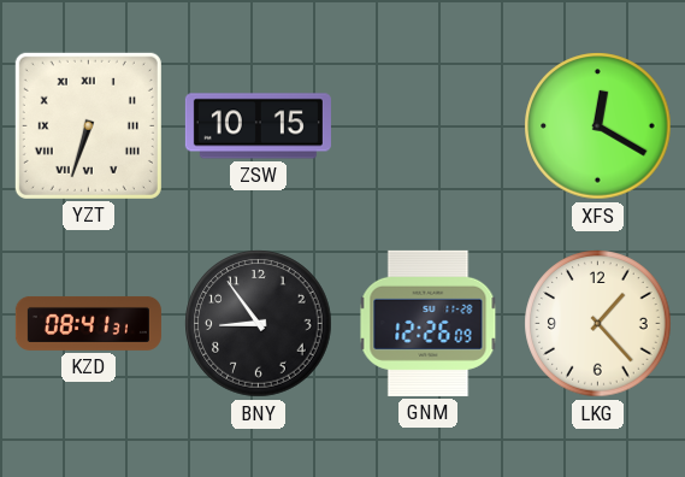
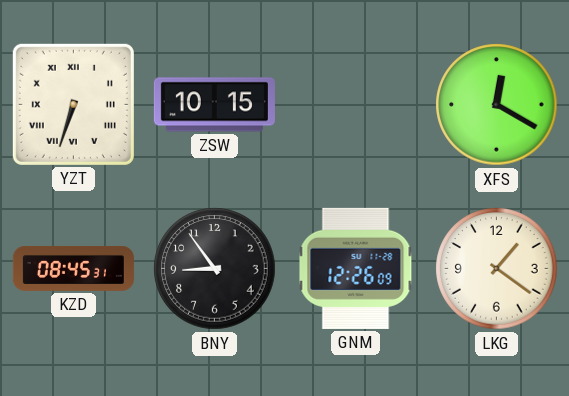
KZD: 08:41 -> 08:45 (73, 268)
LKG: 1:23 -> 1:21 (497, 269)
